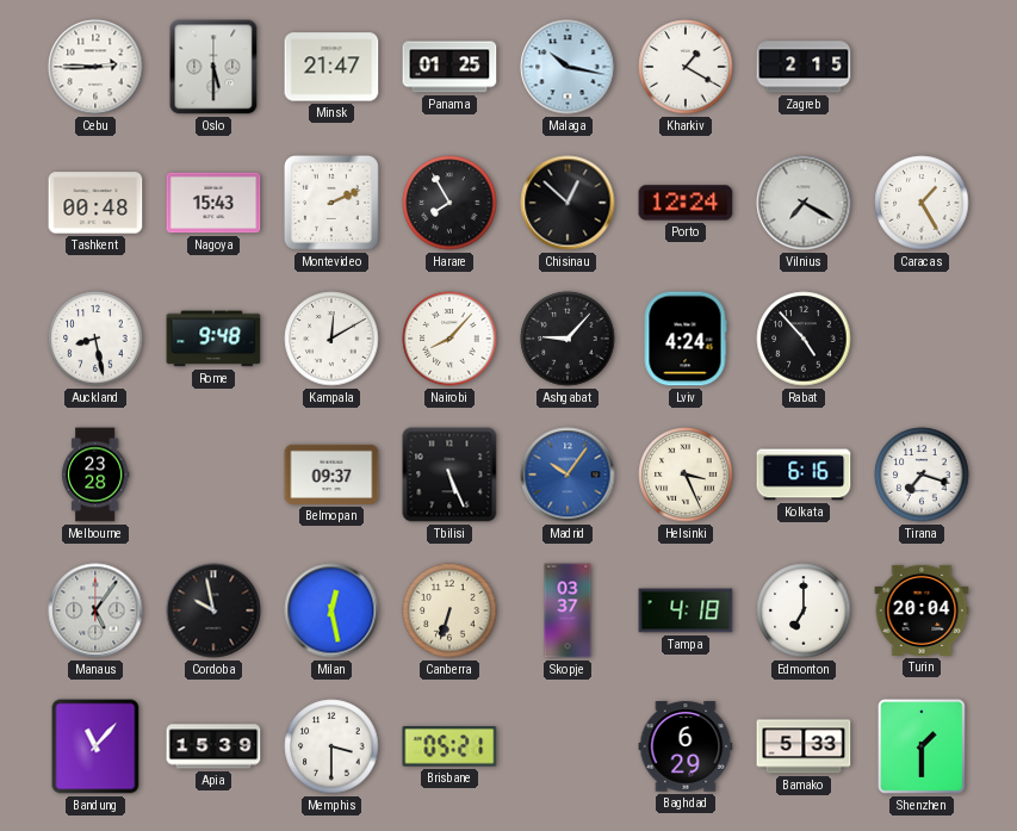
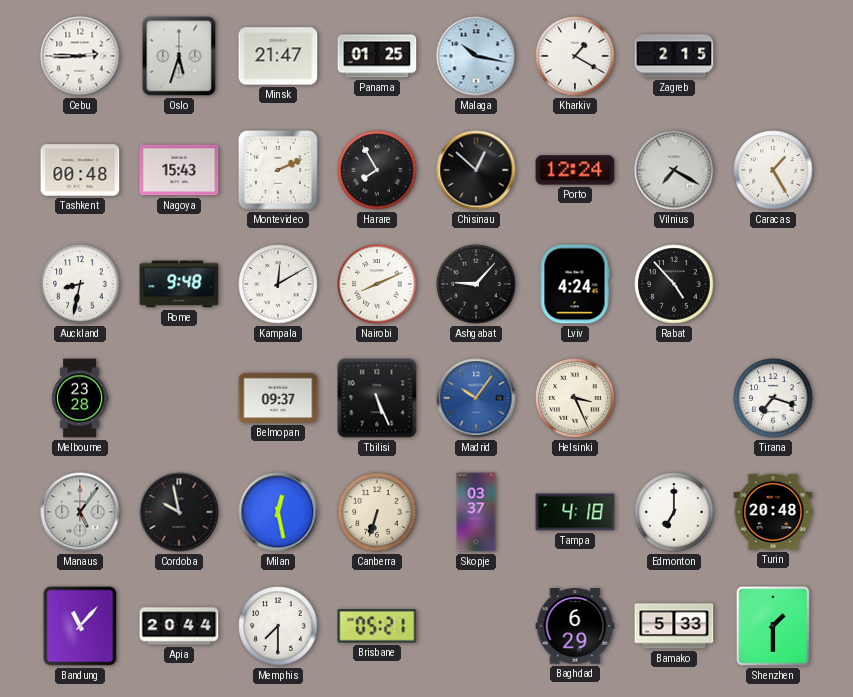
Oslo: 5:30 -> 5:33 (179, 56)
Auckland: 8:28 -> 8:32 (80, 284)
Nairobi: 8:07 -> 8:11 (377, 284)
Kolkata: 6:16 -> none (804, 475)
Turin: 20:04 -> 20:48 (773, 512)
Apia: 15:39 -> 20:44 (179, 626)
Memphis: 3:30 -> 7:30 (278, 626)
